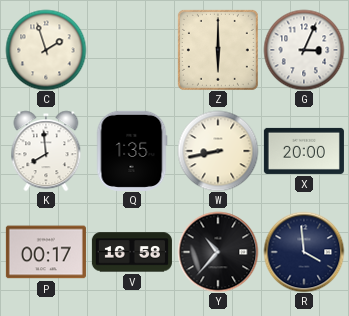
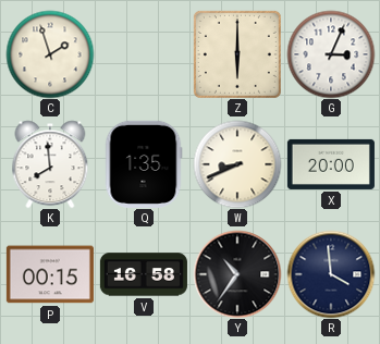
W: 8:43 -> 8:41 (237, 164)
P: 00:17 -> 00:15 (50, 274)
Y: 10:37 -> 10:36 (237, 274)
